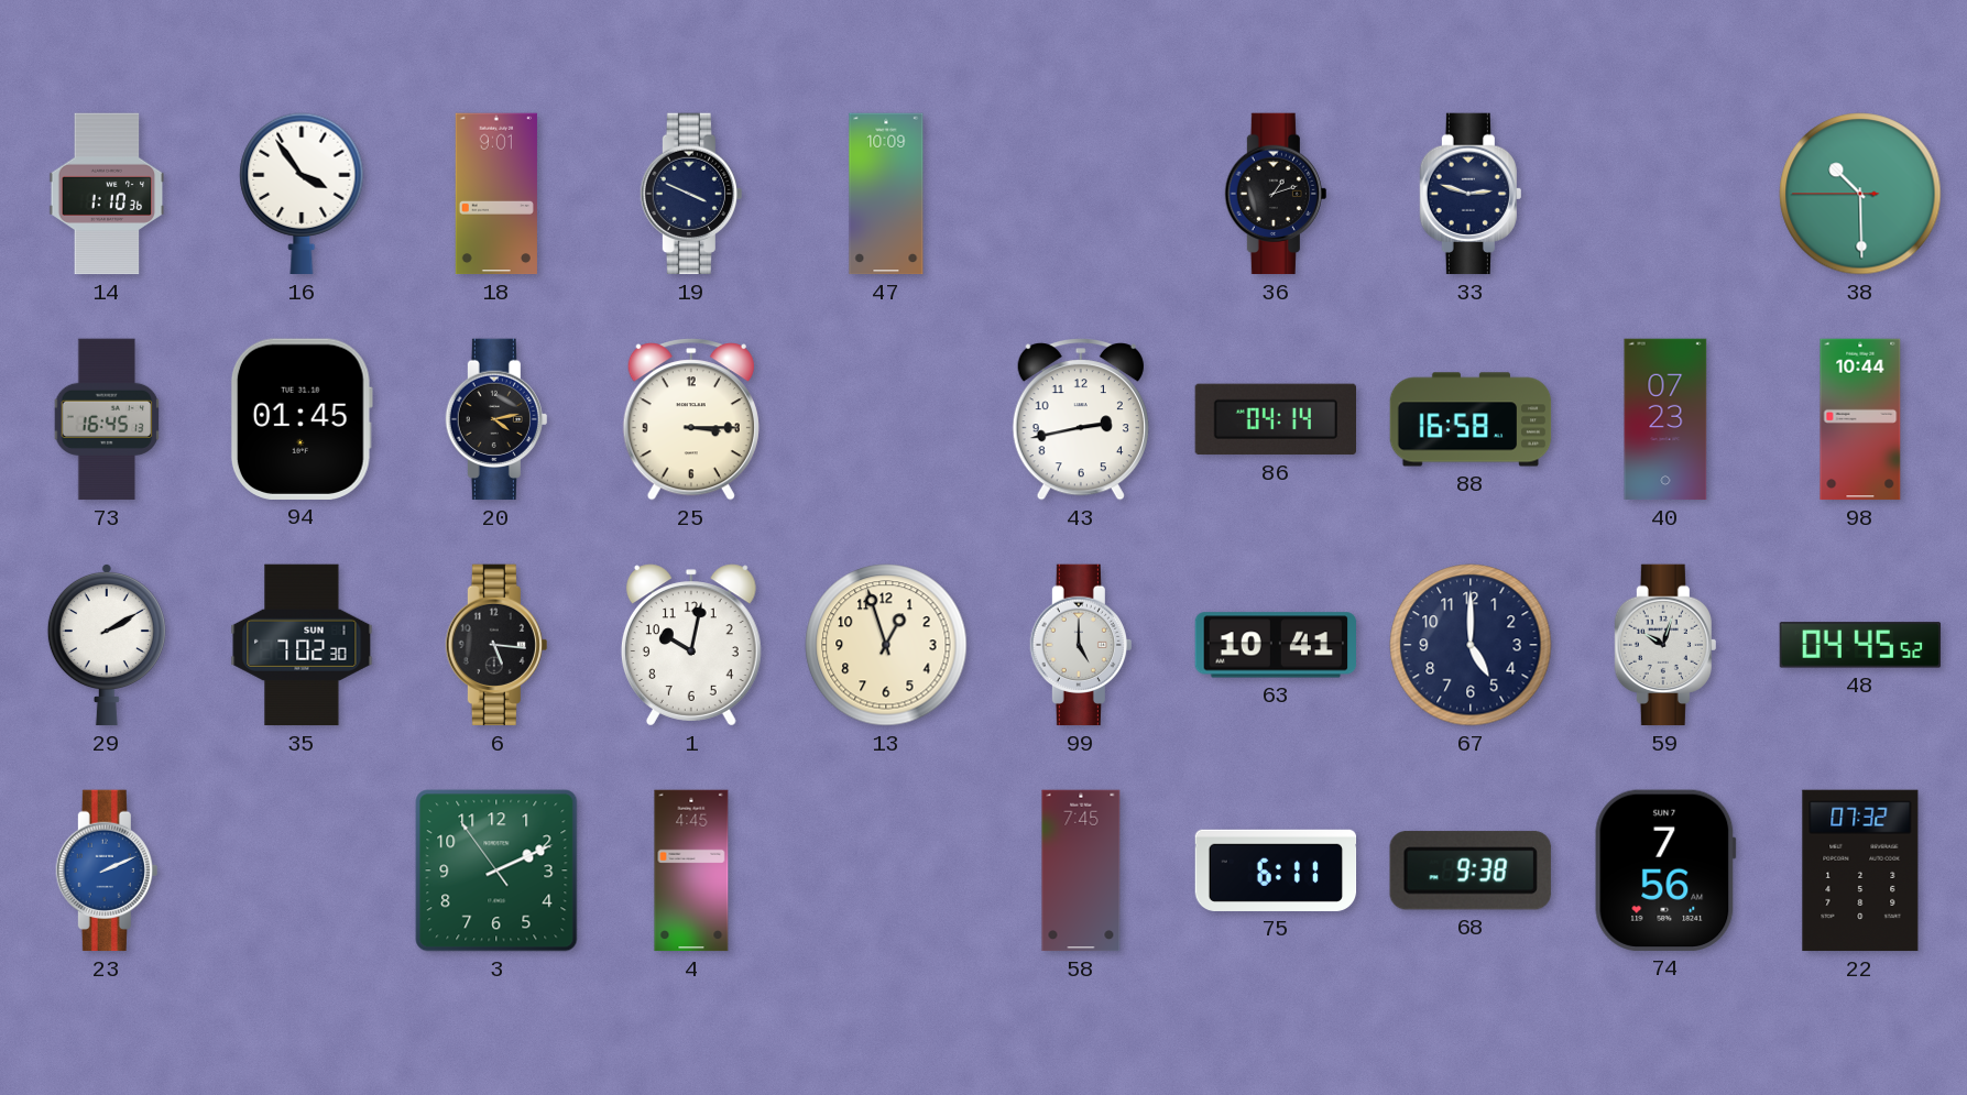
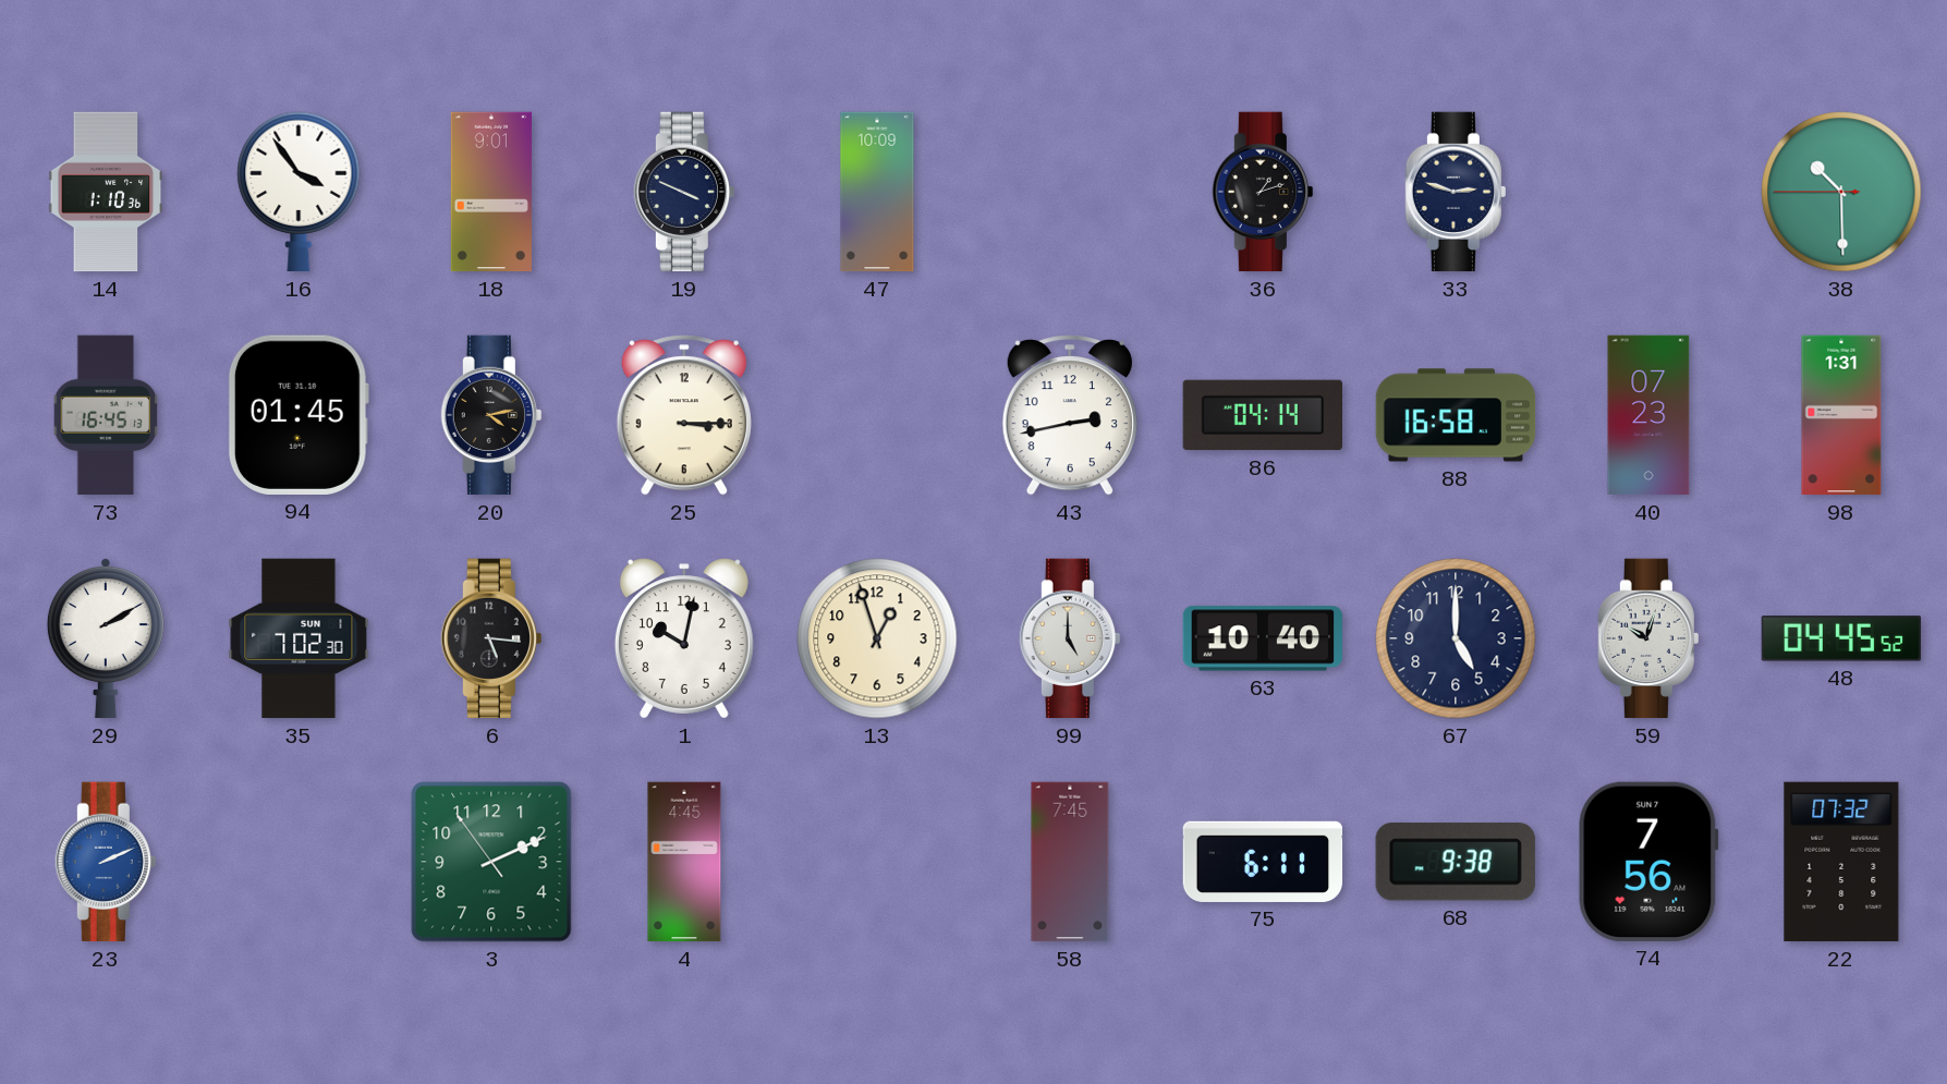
98: 10:44 -> 1:31 (1841, 415)
63: 10:41 -> 10:40 (1262, 638)
